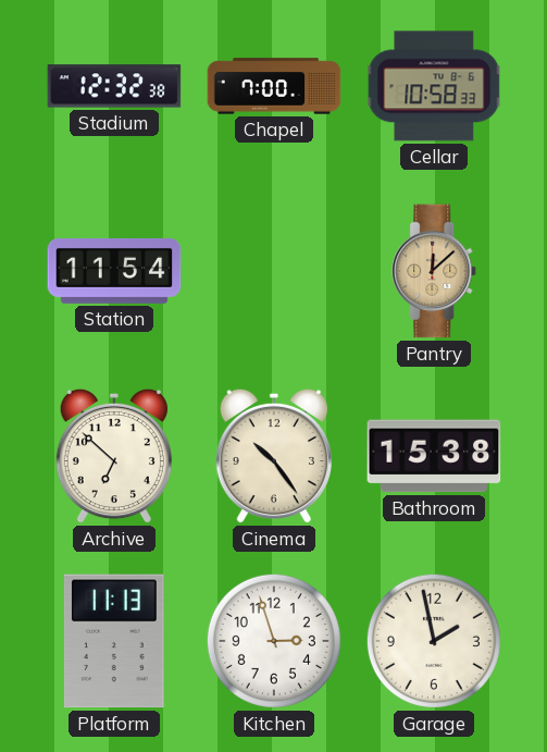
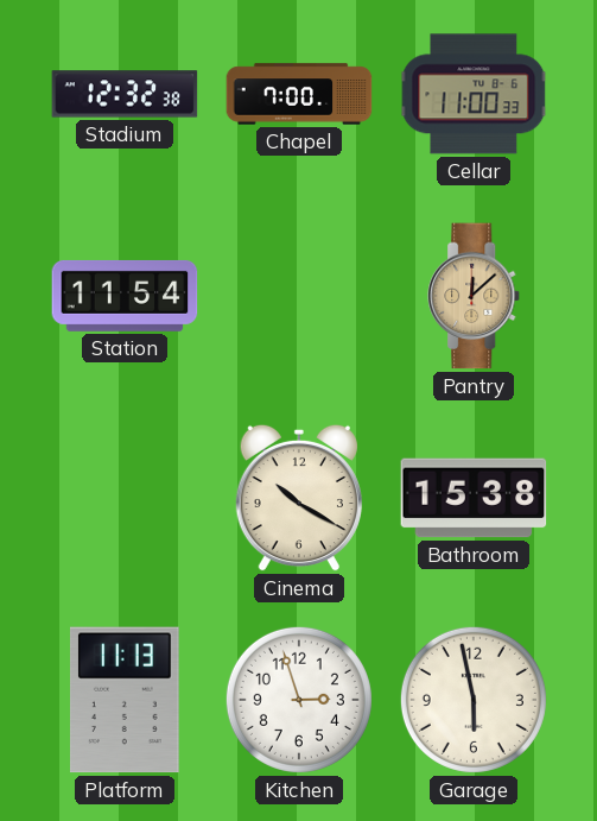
Cellar: 10:58 -> 11:00 (474, 94)
Archive: 6:52 -> none (114, 456)
Cinema: 10:24 -> 10:20 (299, 498)
Garage: 1:58 -> 5:58 (474, 700)
